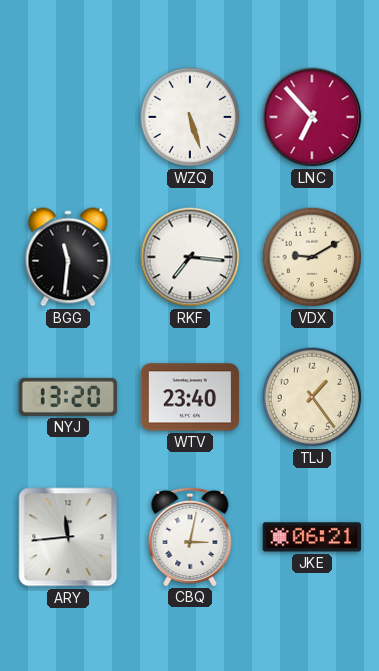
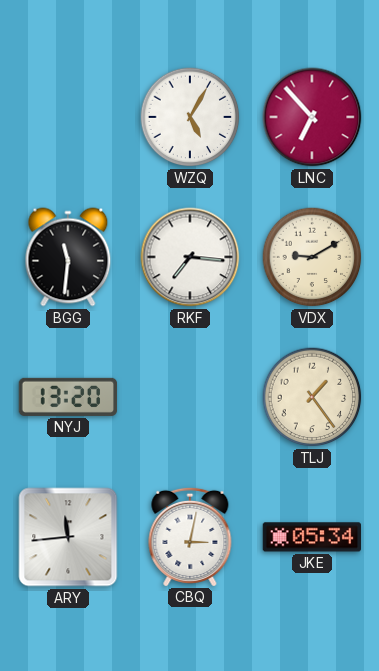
WZQ: 5:27 -> 5:05 (190, 117)
WTV: 23:40 -> none (190, 397)
JKE: 06:21 -> 05:34 (311, 537)
